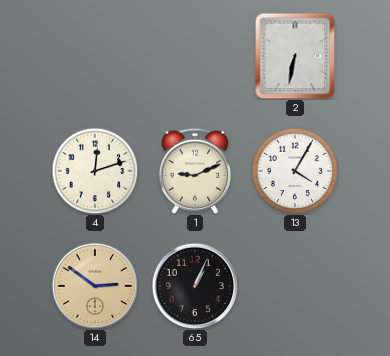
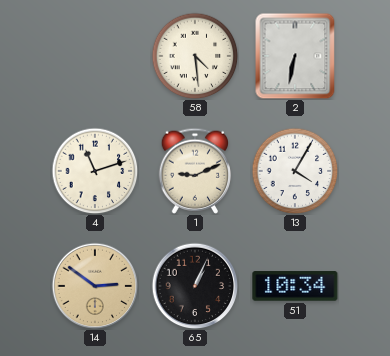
58: none -> 4:29 (195, 56)
4: 12:12 -> 11:12 (95, 171)
51: none -> 10:34 (295, 286)
